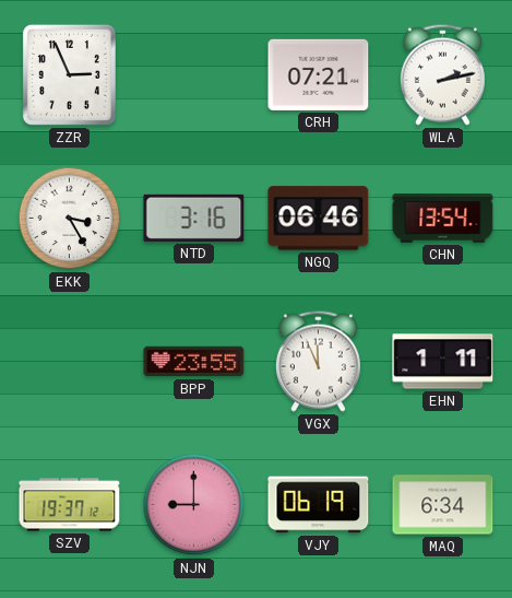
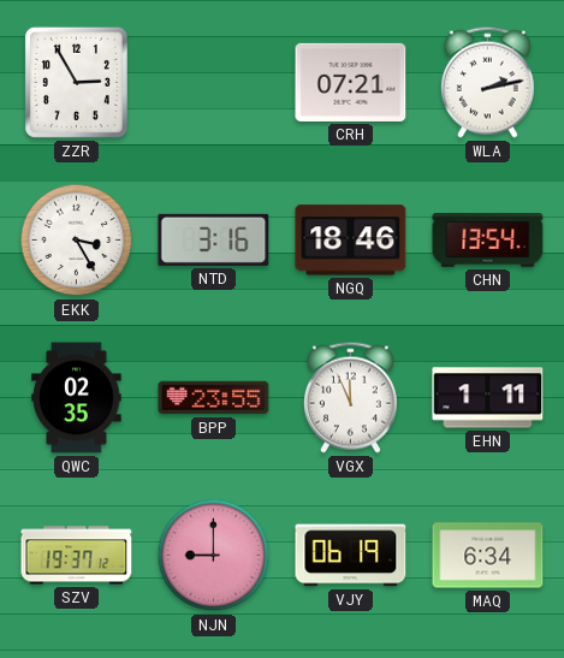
ZZR: 2:56 -> 2:55 (76, 82)
NGQ: 06:46 -> 18:46 (351, 241)
QWC: none -> 02:35 (77, 398)
